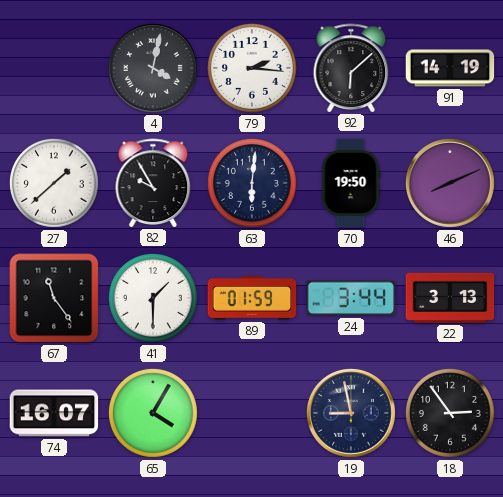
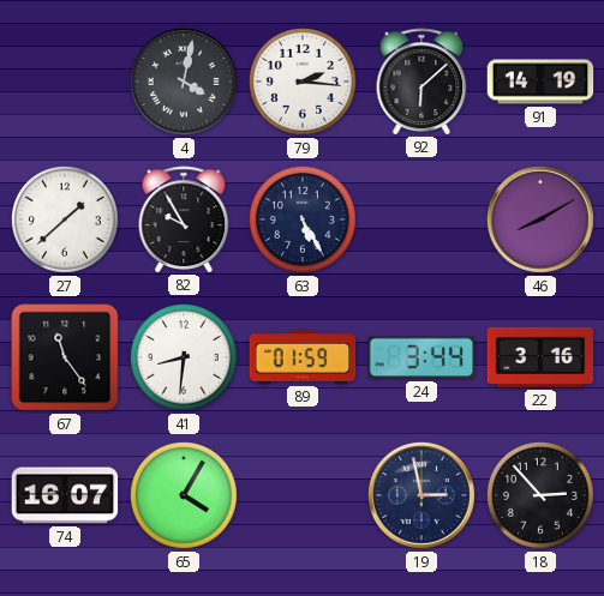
63: 6:01 -> 5:25 (303, 219)
70: 19:50 -> none (351, 183)
46: 8:11 -> 8:10 (540, 219)
41: 1:30 -> 8:31 (184, 357)
22: 3:13 -> 3:16 (540, 357)
19: 8:58 -> 2:58 (421, 495)
18: 2:54 -> 2:53 (540, 495)
